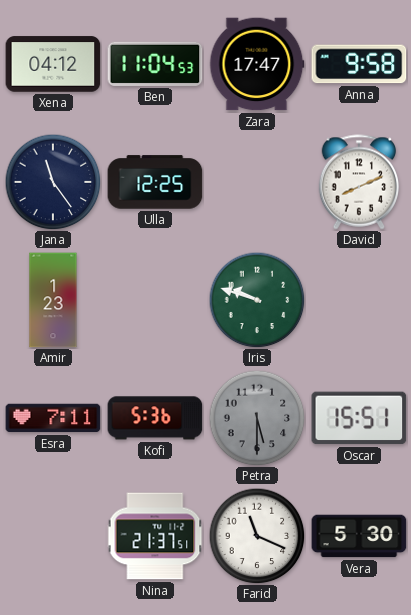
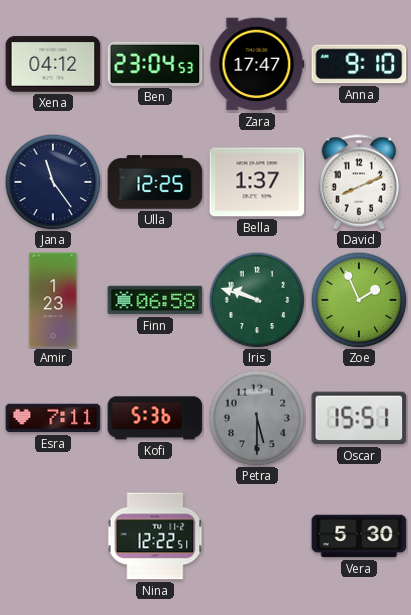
Ben: 11:04 -> 23:04 (155, 64)
Anna: 9:58 -> 9:10 (359, 64)
Bella: none -> 1:37 (257, 182)
Finn: none -> 06:58 (155, 300)
Zoe: none -> 1:56 (359, 300)
Nina: 21:37 -> 12:22 (155, 536)
Farid: 11:19 -> none (257, 536)
